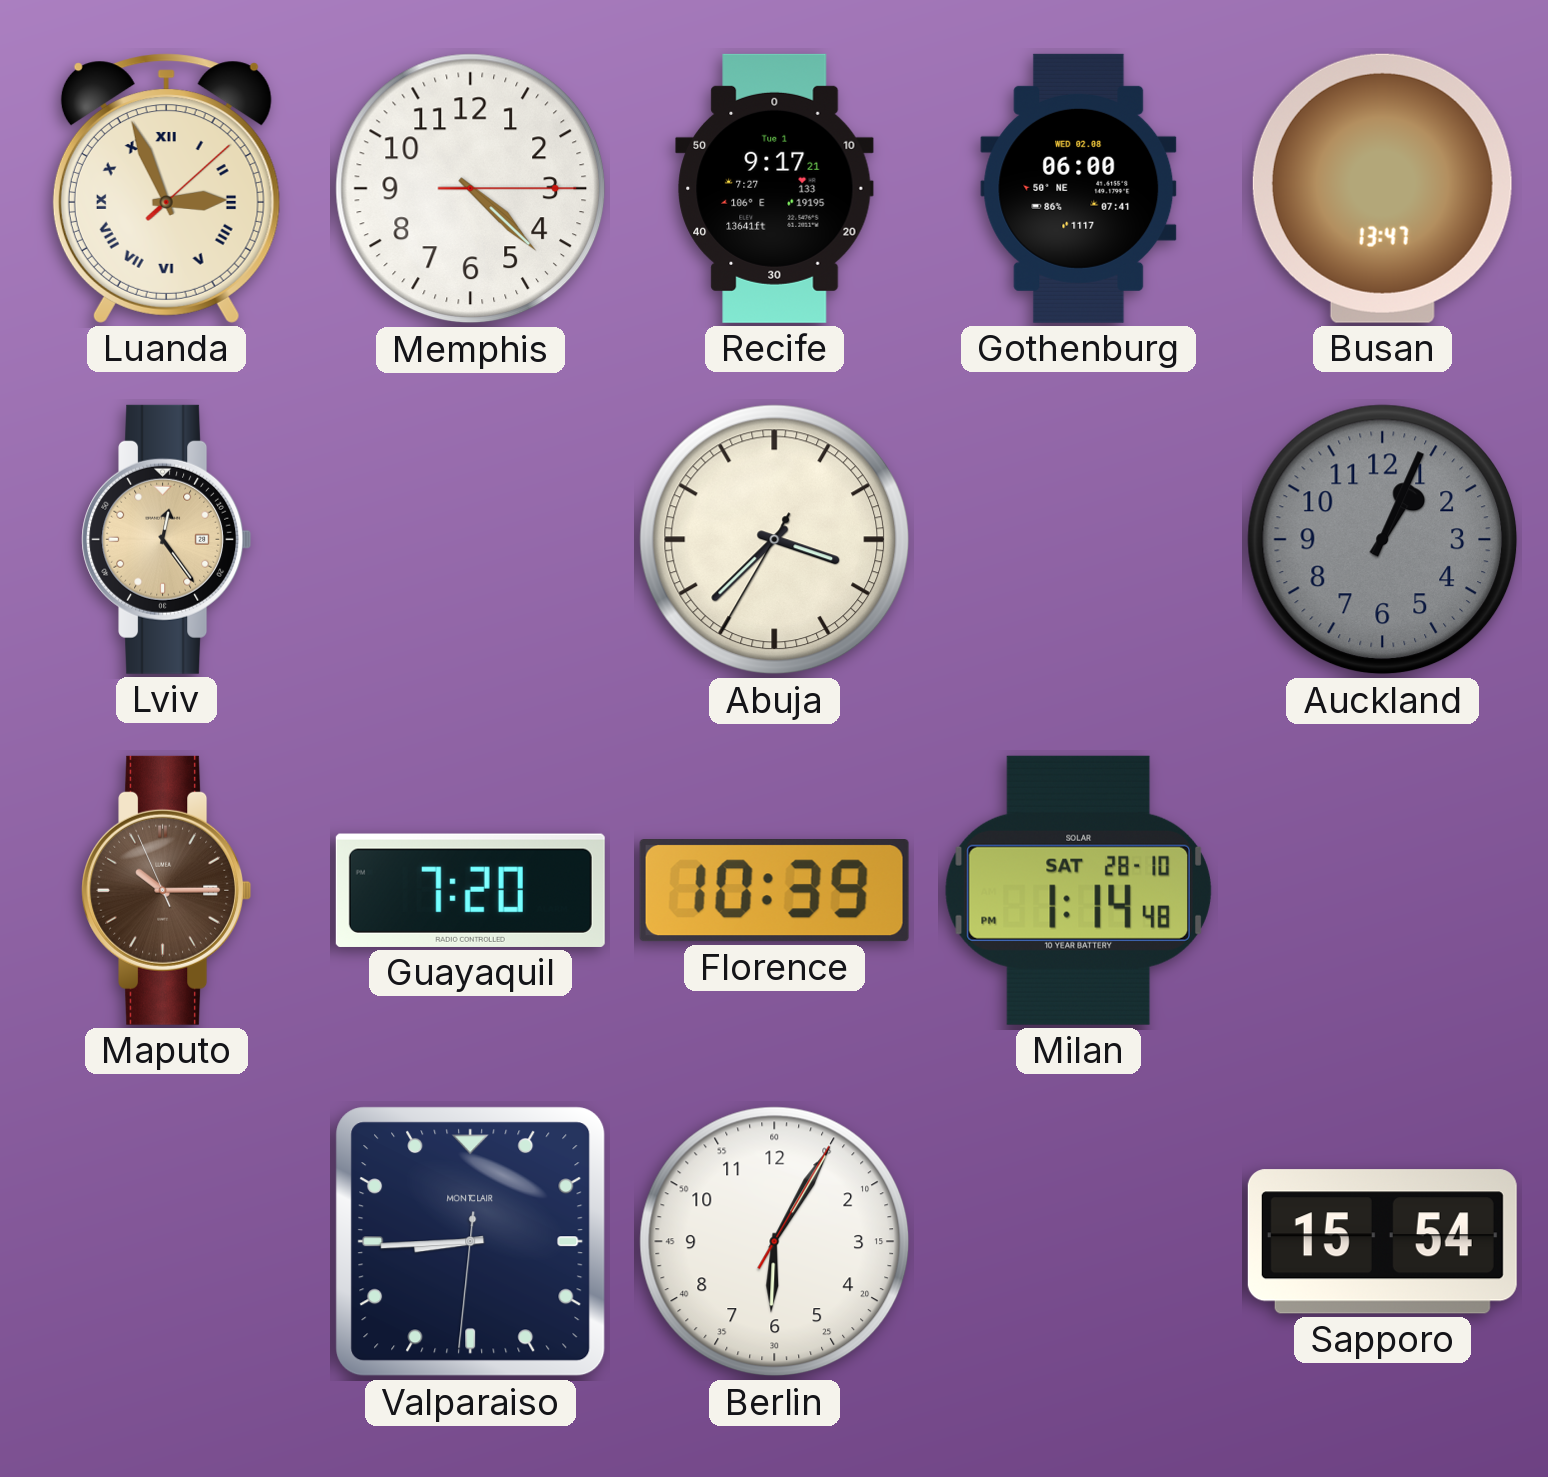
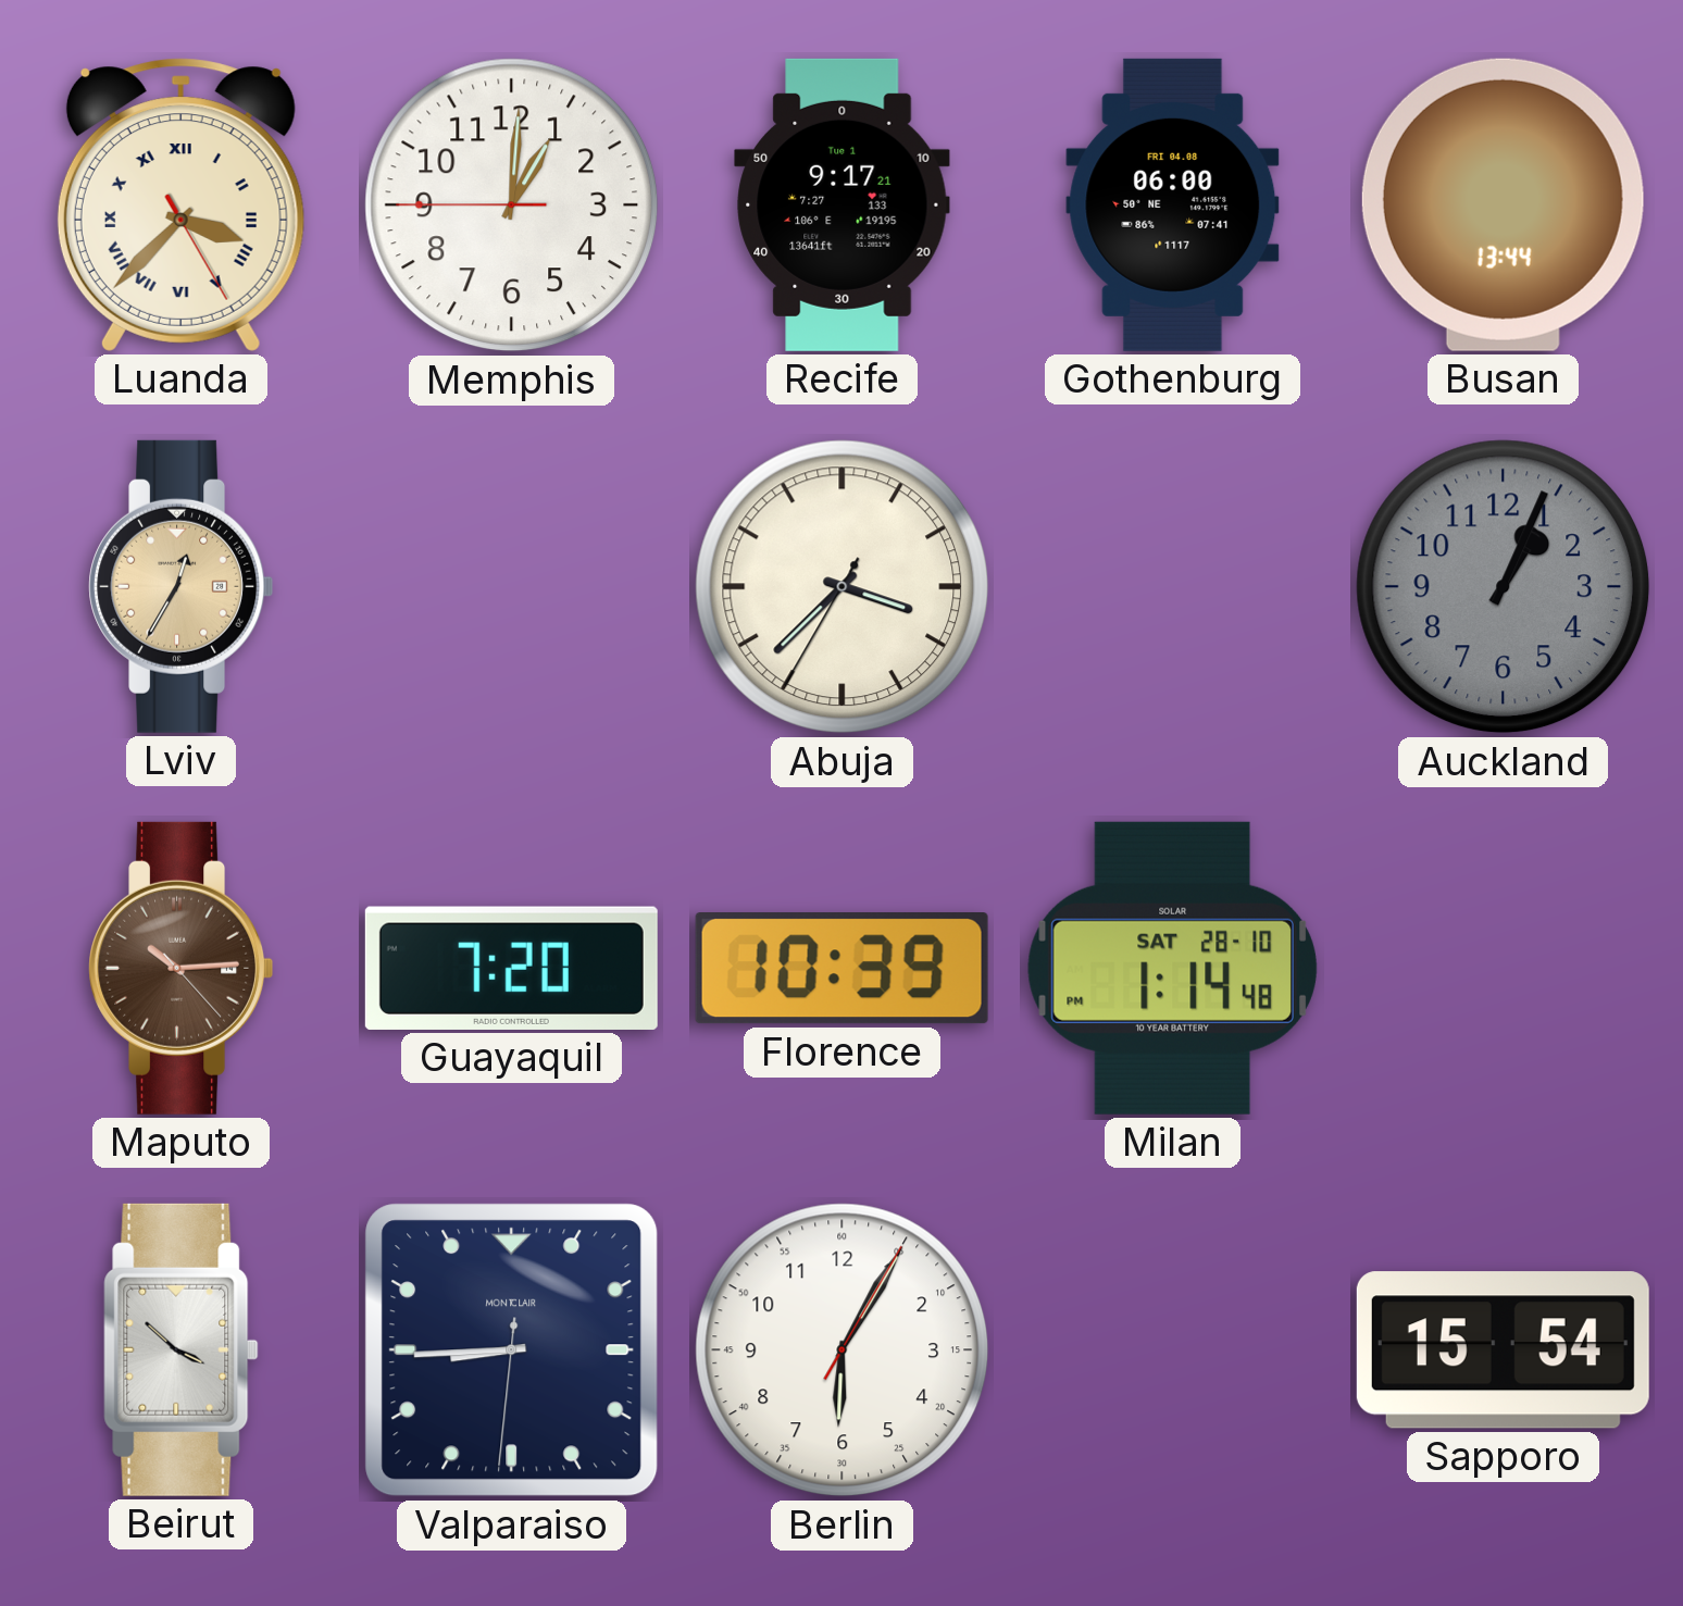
Luanda: 2:56 -> 3:37 (180, 204)
Memphis: 4:22 -> 1:00 (512, 206)
Gothenburg date: WED 02.08 -> FRI 04.08 (1173, 204)
Busan: 13:47 -> 13:44 (1503, 204)
Lviv: 12:24 -> 12:35 (182, 586)
Maputo: 10:14:56 -> 10:14:23 (182, 968)
Beirut: none -> 3:52 (182, 1349)
